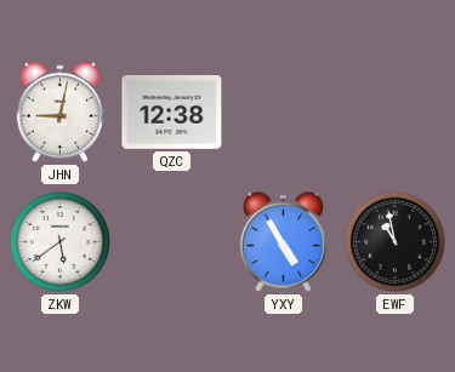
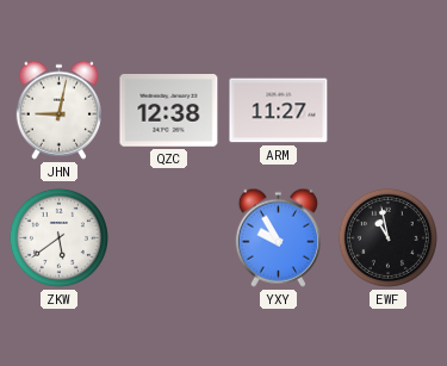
ARM: none -> 11:27 (279, 111)
YXY: 4:55 -> 9:55 (278, 237)
